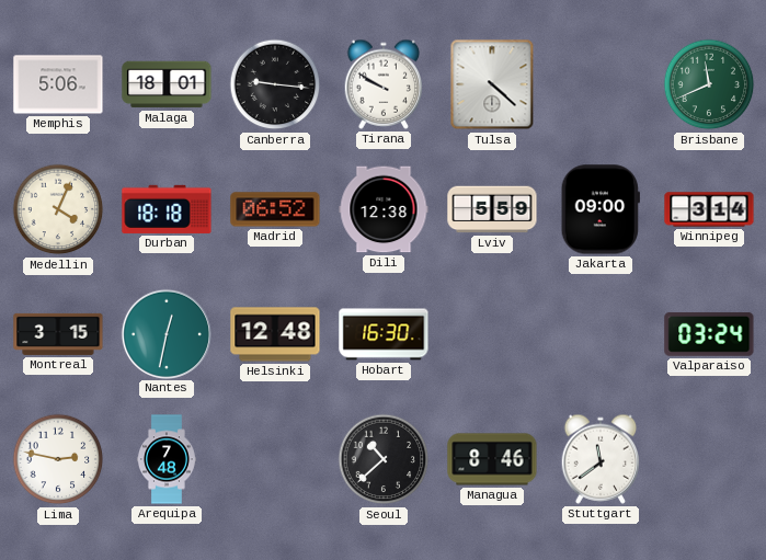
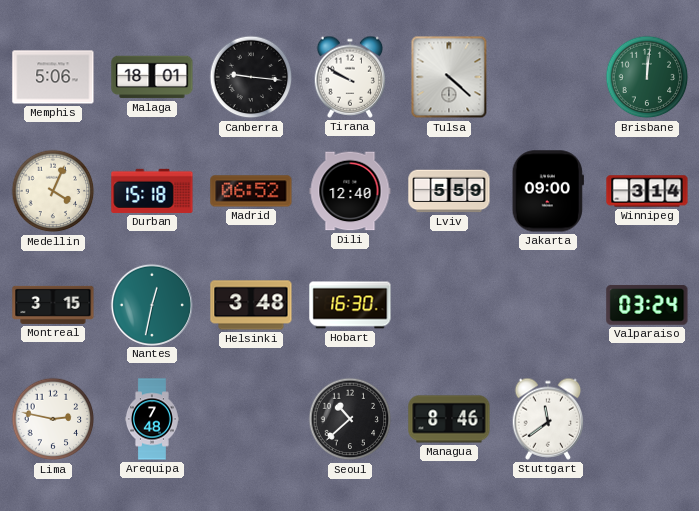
Brisbane: 11:41 -> 12:01 (647, 77)
Durban: 18:18 -> 15:18 (152, 191)
Dili: 12:38 -> 12:40 (350, 191)
Helsinki: 12:48 -> 3:48 (251, 305)
